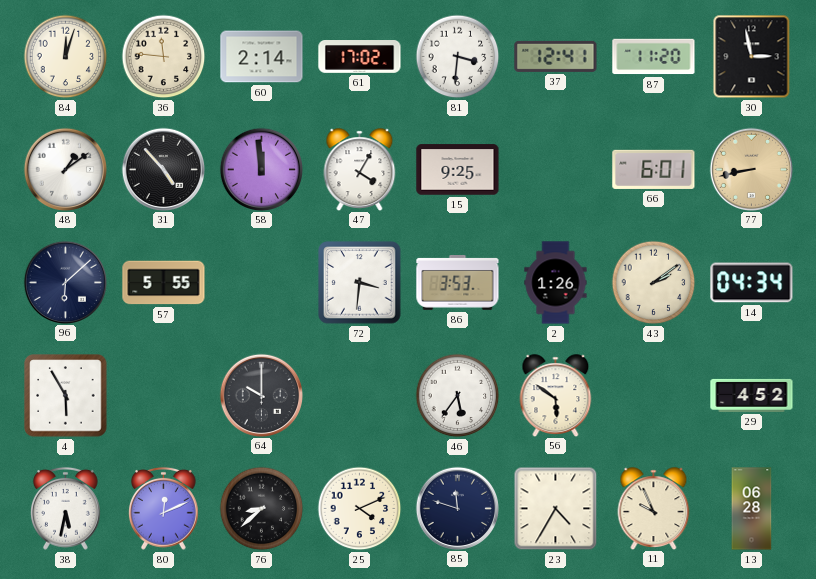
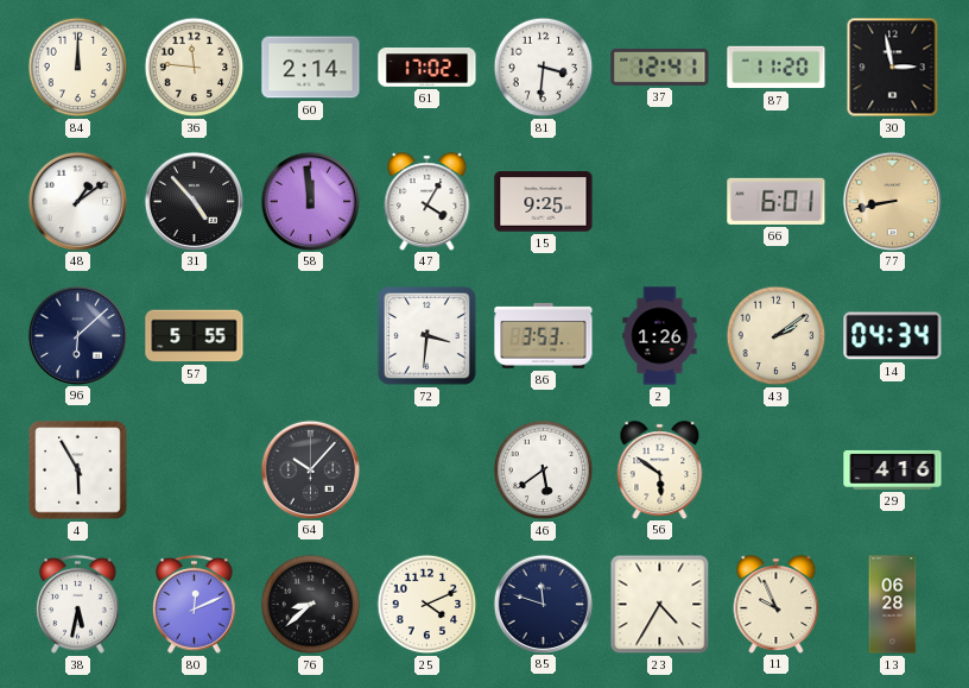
84: 12:03 -> 12:00 (78, 68)
64: 10:00 -> 10:07 (310, 469)
46: 5:36 -> 5:39 (544, 471)
29: 4:52 -> 4:16 (893, 469)
